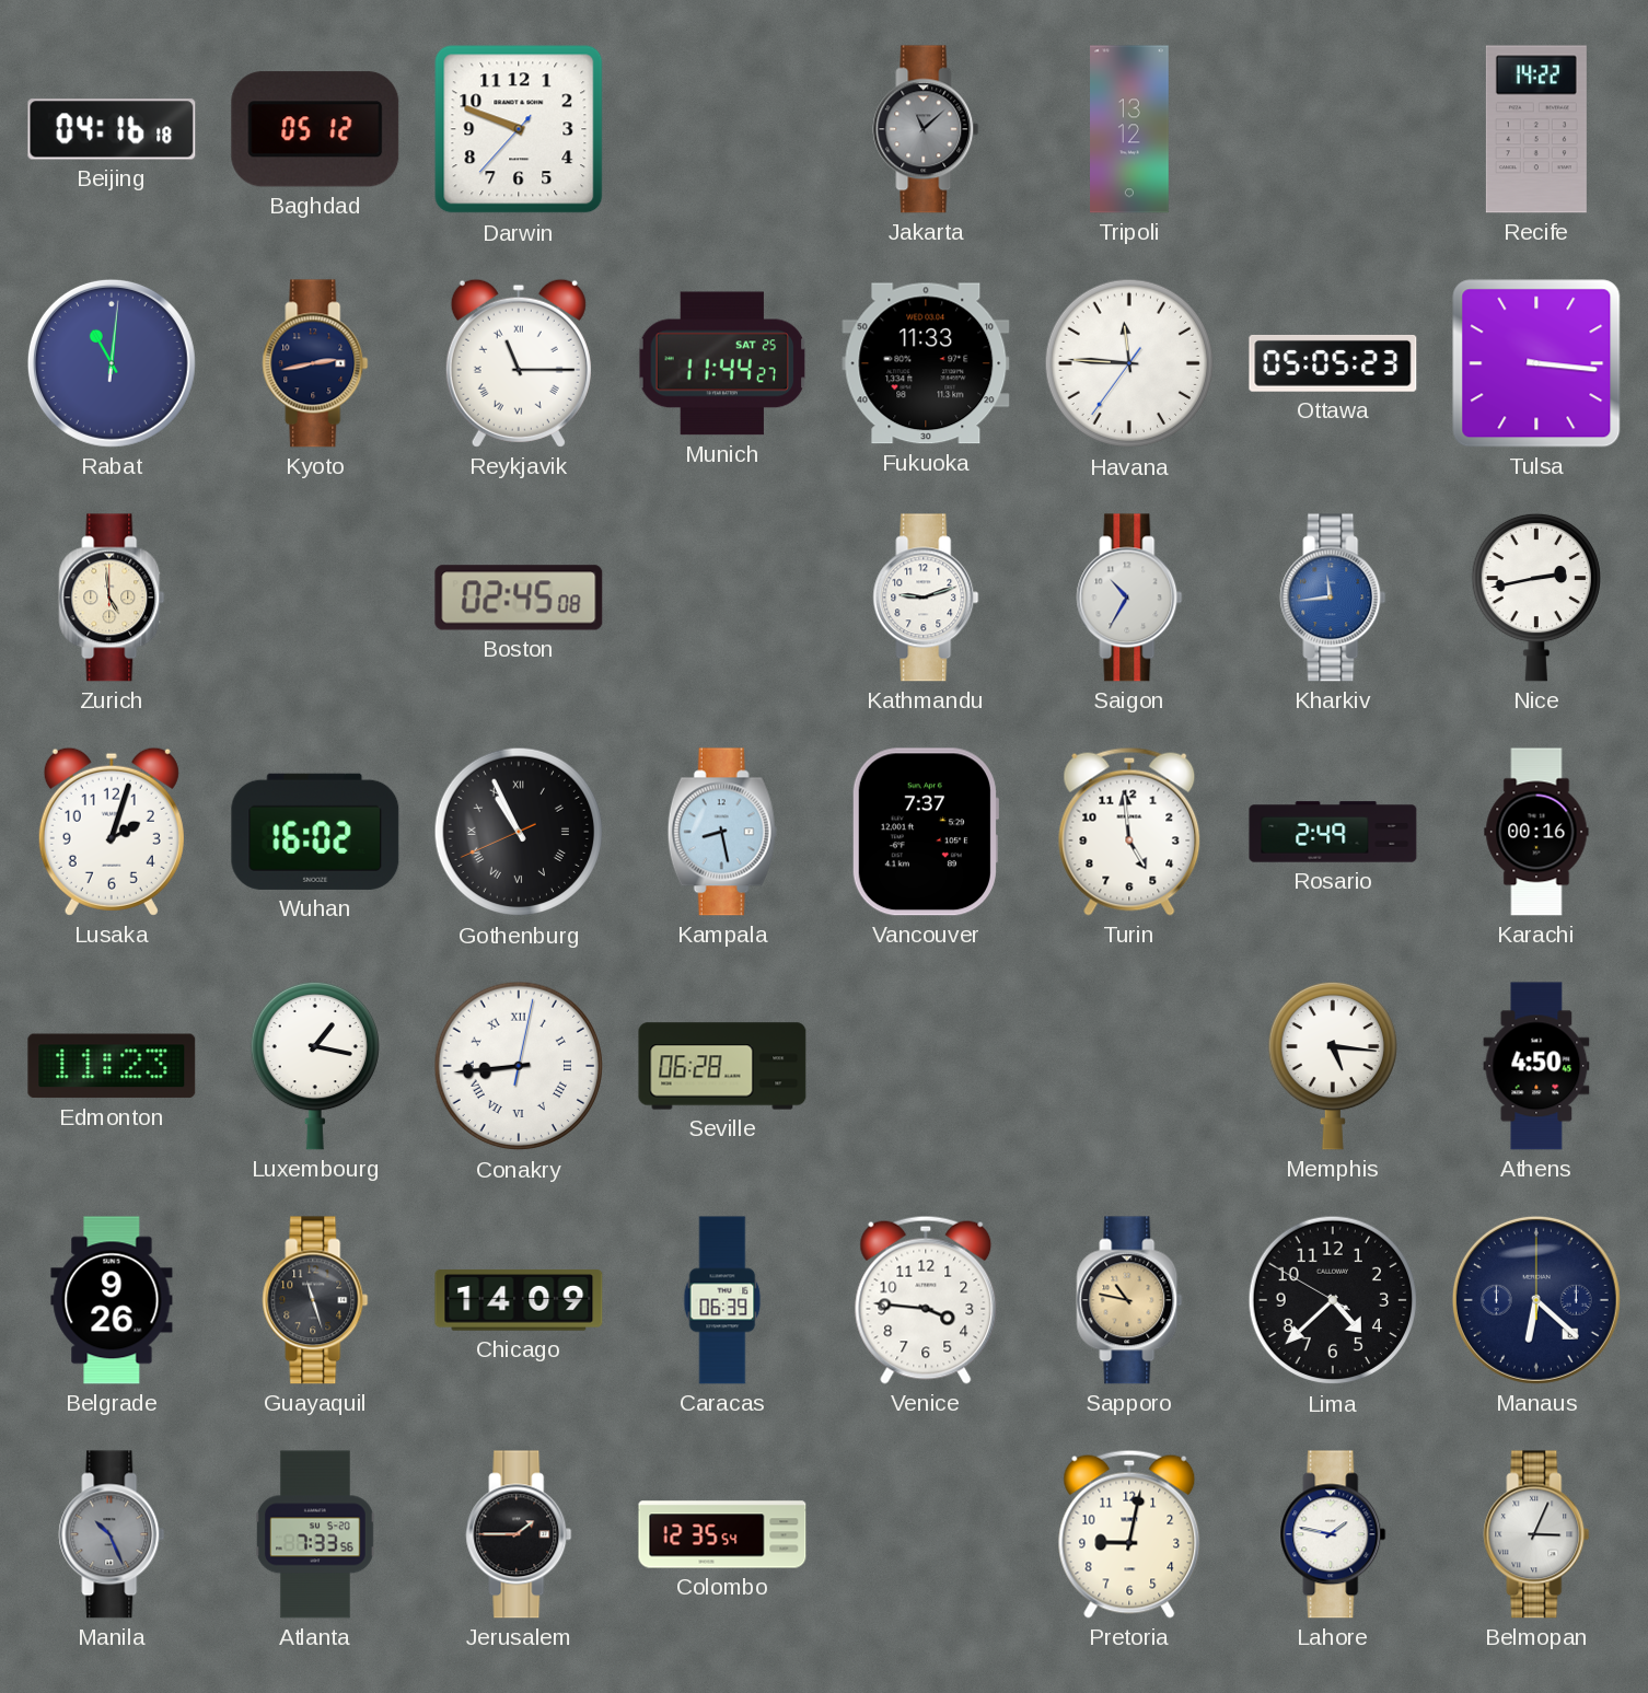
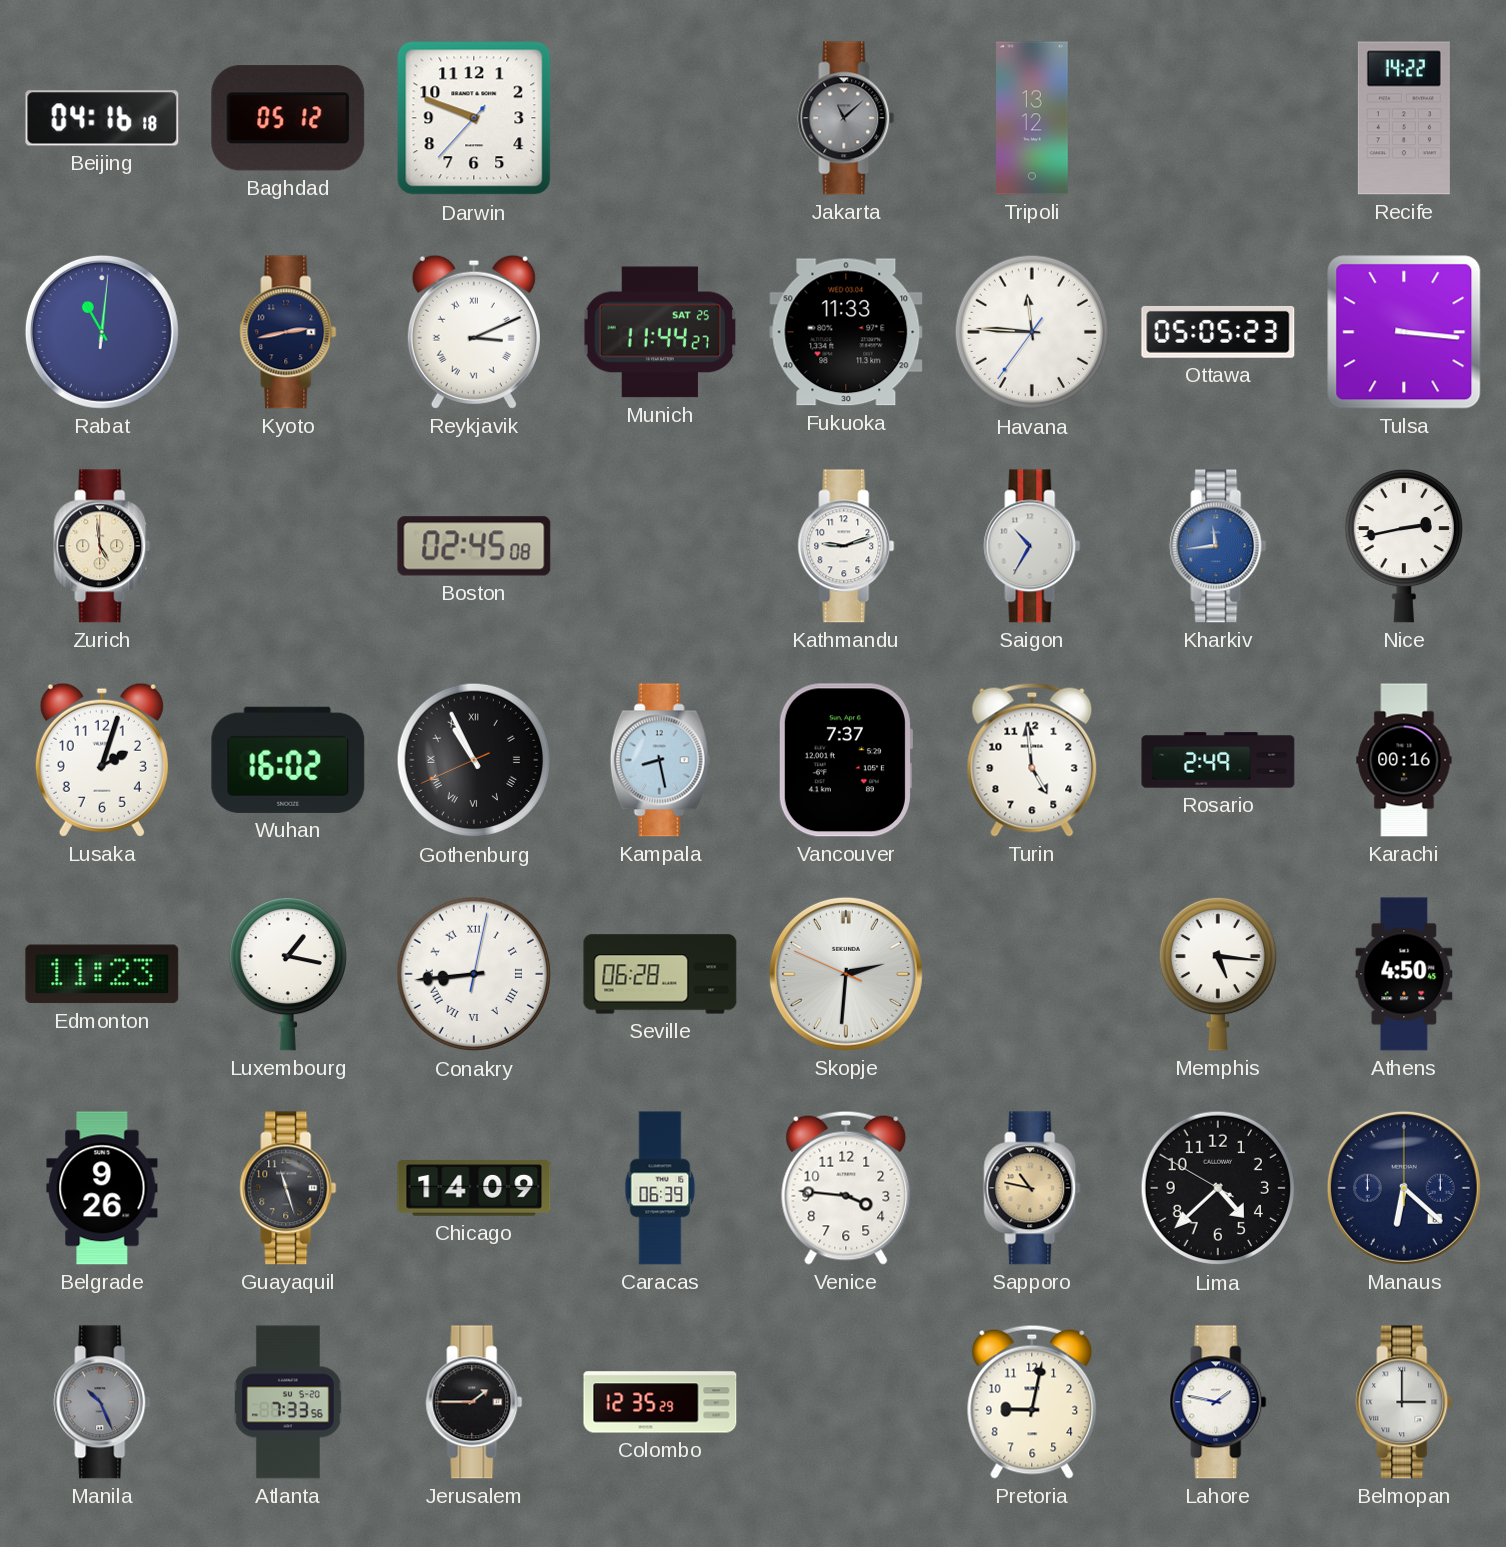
Reykjavik: 11:15 -> 3:11 (474, 332)
Skopje: none -> 2:30 (846, 974)
Colombo: 12:35:54 -> 12:35:29 (660, 1402)
Belmopan: 3:04 -> 3:00 (1404, 1402)
